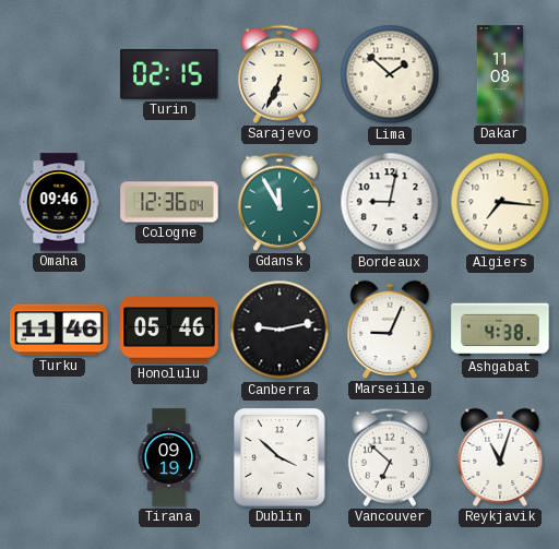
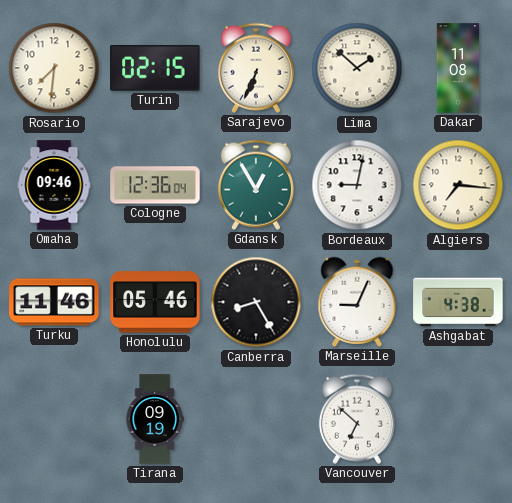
Rosario: none -> 7:31 (54, 68)
Gdansk: 11:55 -> 12:55 (256, 185)
Canberra: 9:13 -> 8:25 (256, 302)
Dublin: 3:52 -> none (279, 457)
Reykjavik: 11:03 -> none (500, 457)
